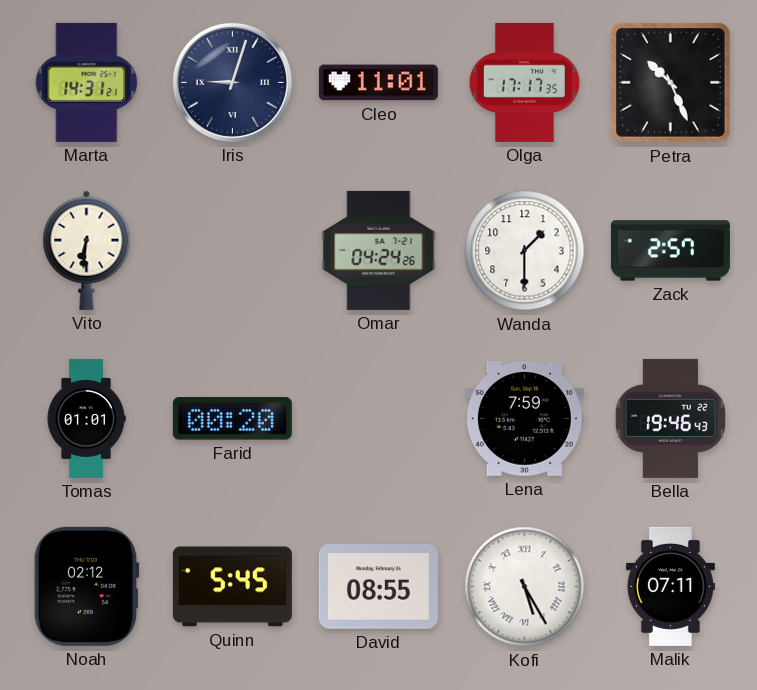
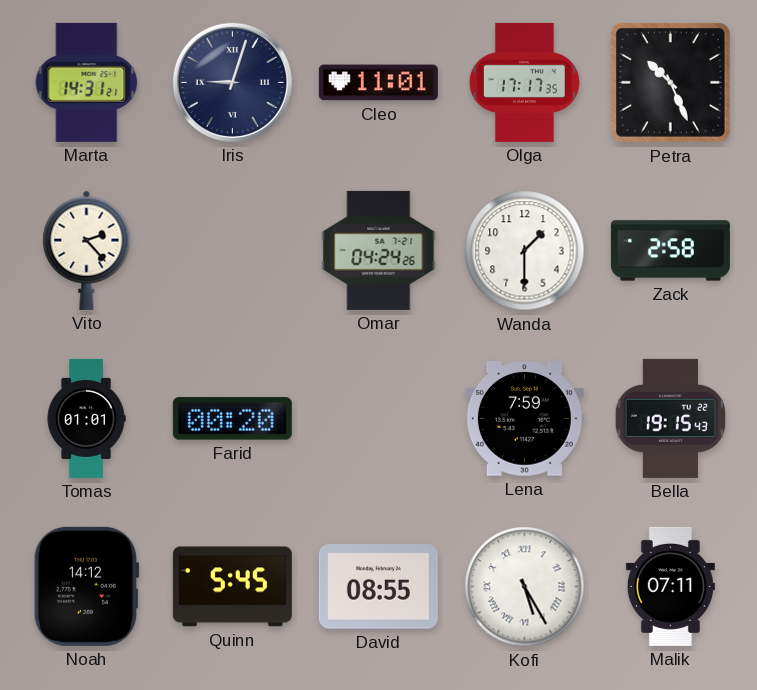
Vito: 6:31 -> 2:23 (87, 250)
Zack: 2:57 -> 2:58 (670, 251)
Bella: 19:46 -> 19:15 (670, 418)
Noah: 02:12 -> 14:12 (86, 586)
